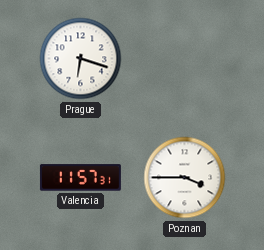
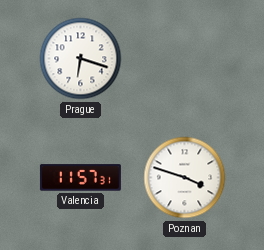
Poznan: 3:45 -> 3:48 (185, 178)
